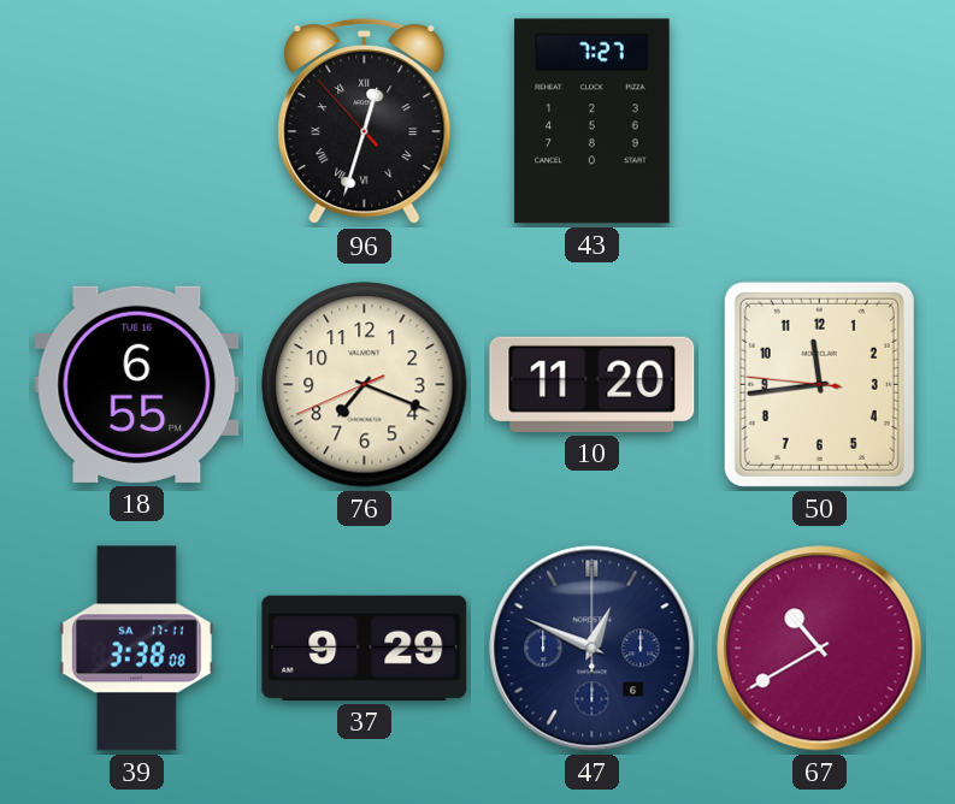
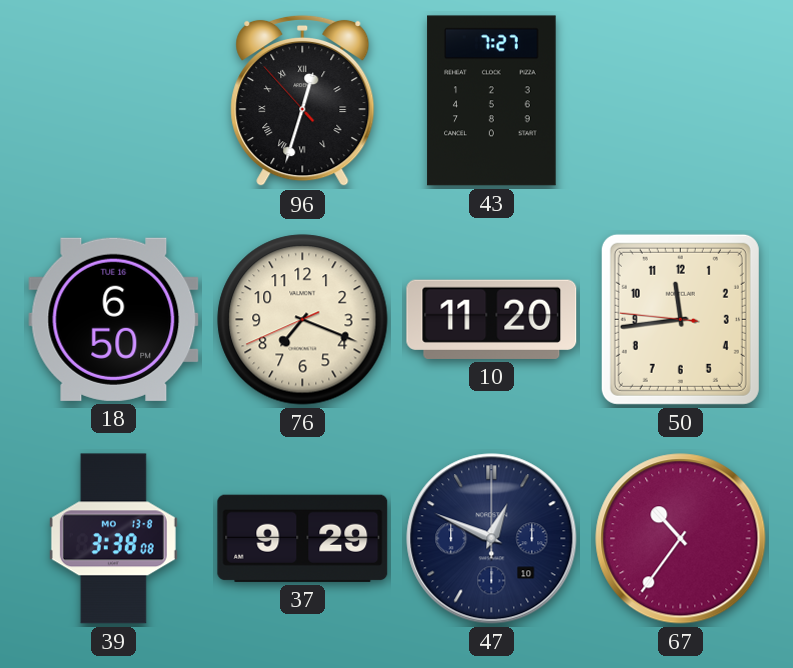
18: 6:55 -> 6:50 (114, 319)
39 date: SA 17-11 -> MO 13-8 (113, 539)
47 date: 6 -> 10 (492, 539)
67: 10:40 -> 10:36 (681, 539)
